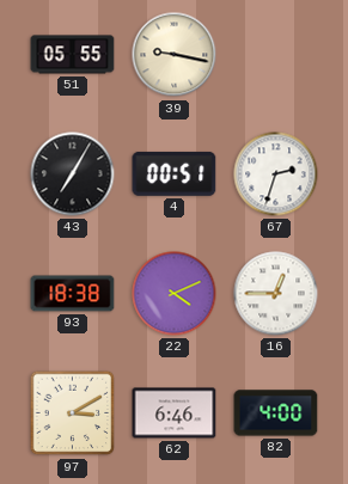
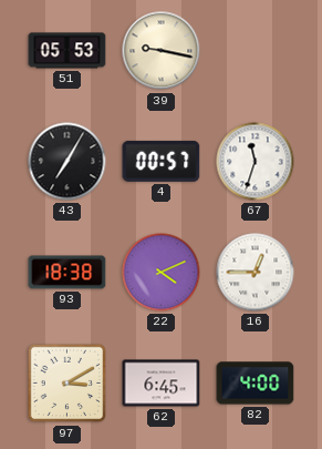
51: 05:55 -> 05:53 (67, 51)
4: 00:51 -> 00:57 (162, 161)
67: 2:33 -> 11:33 (256, 162)
62: 6:46 -> 6:45 (162, 384)
